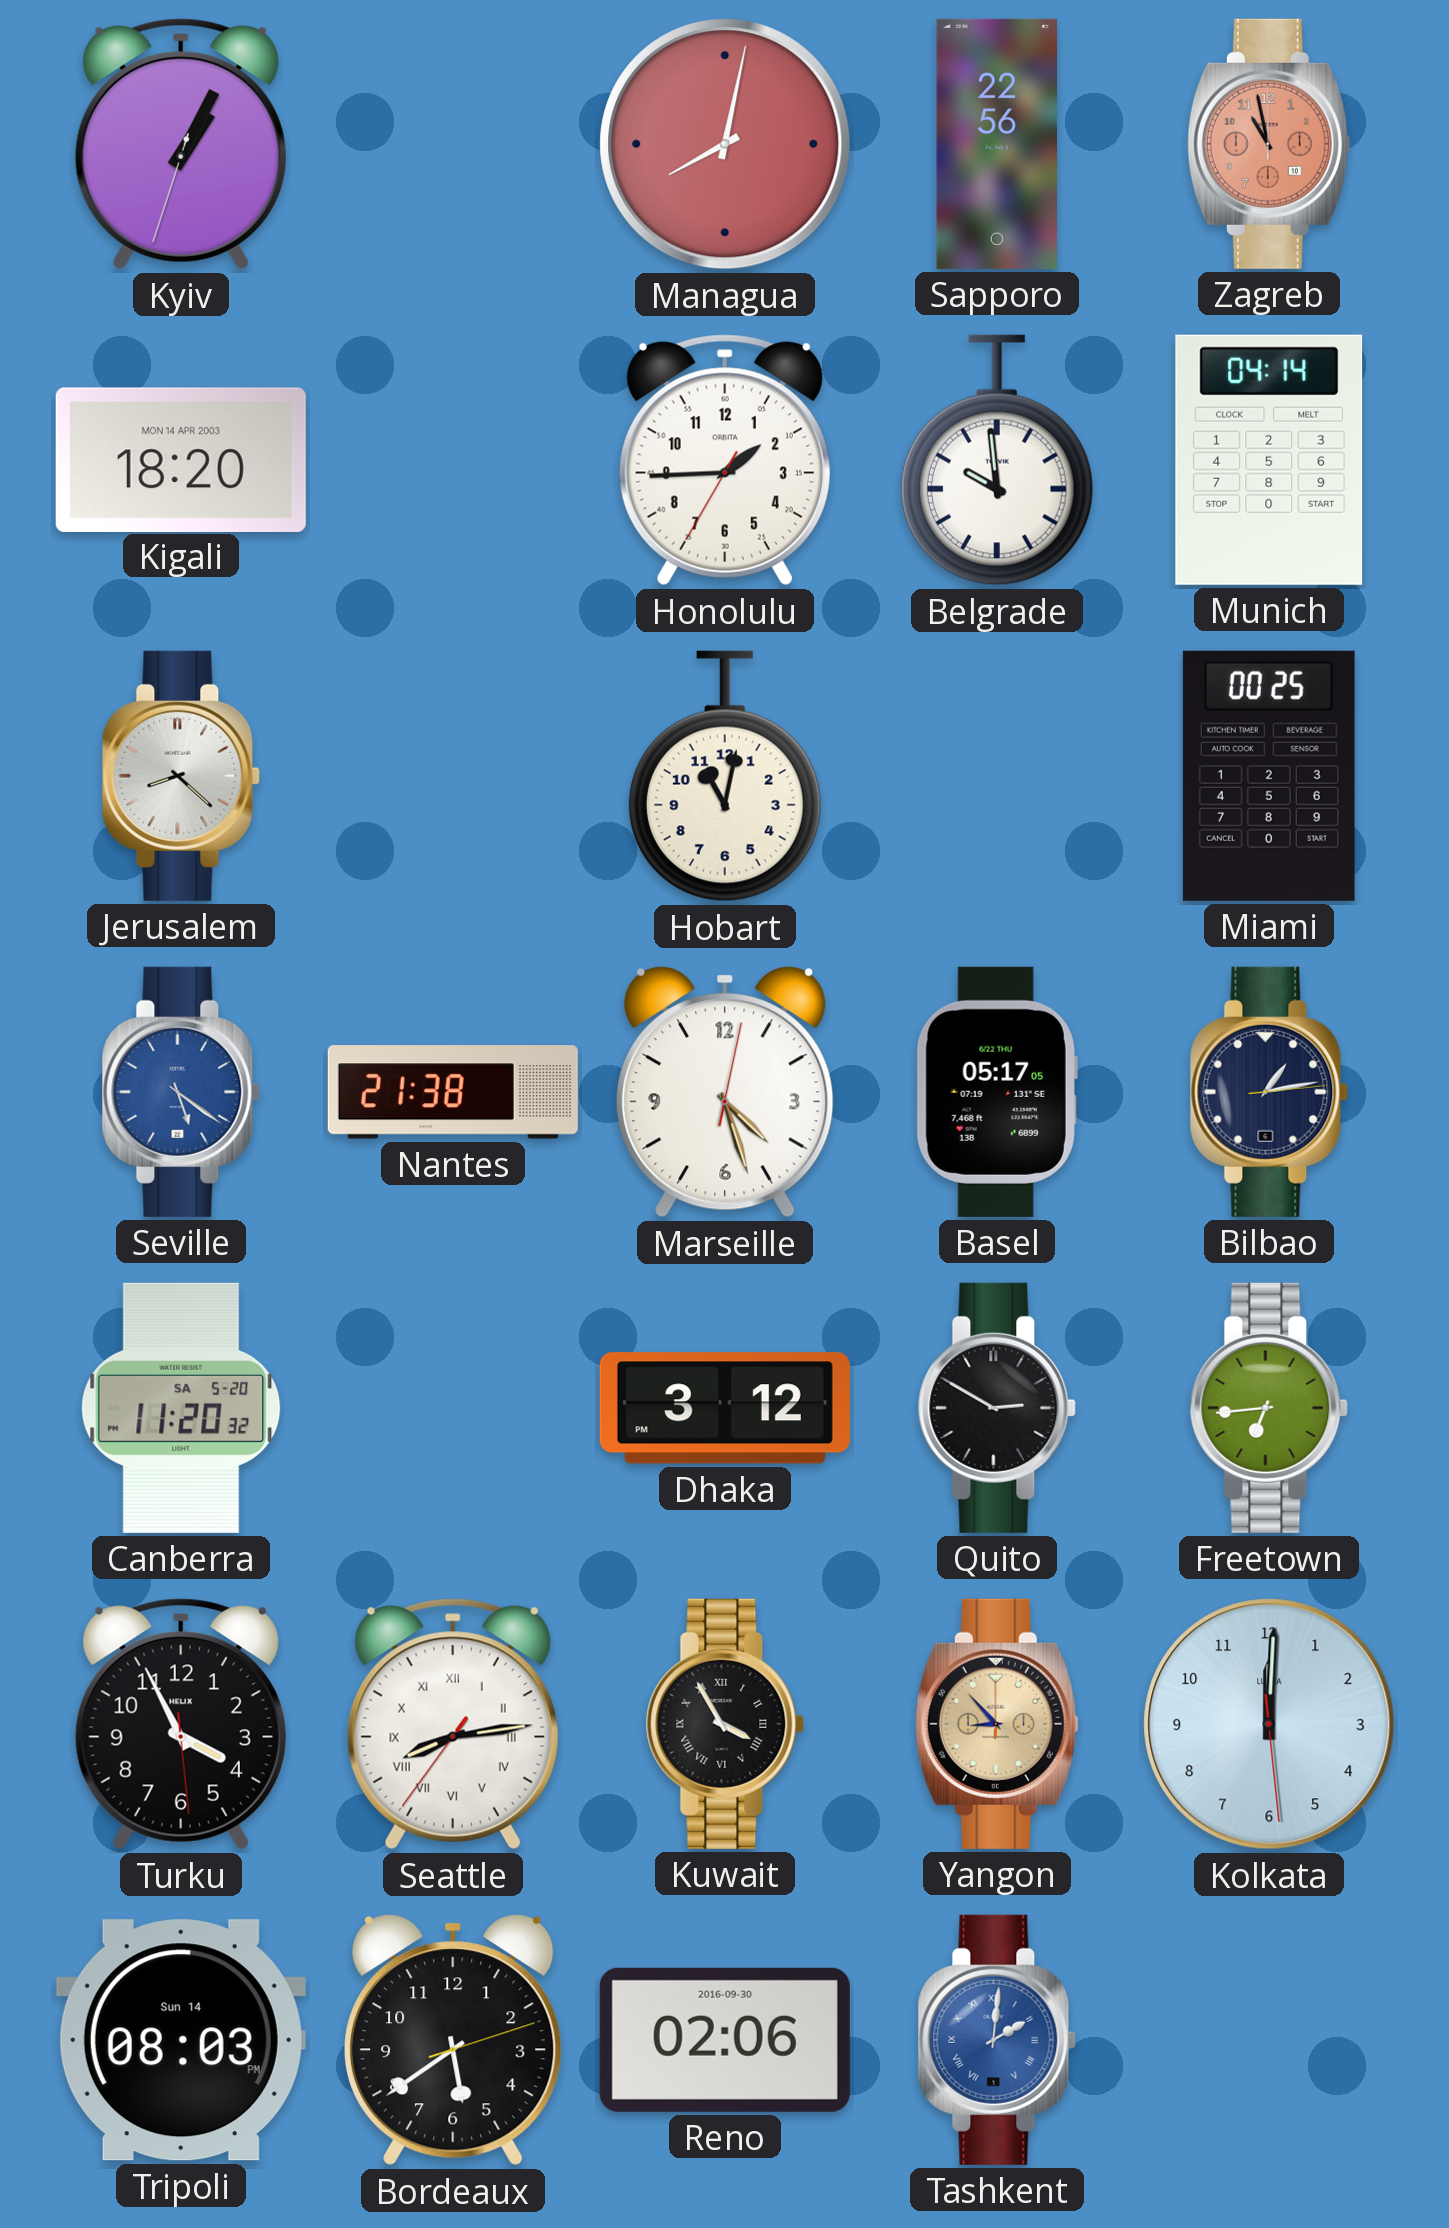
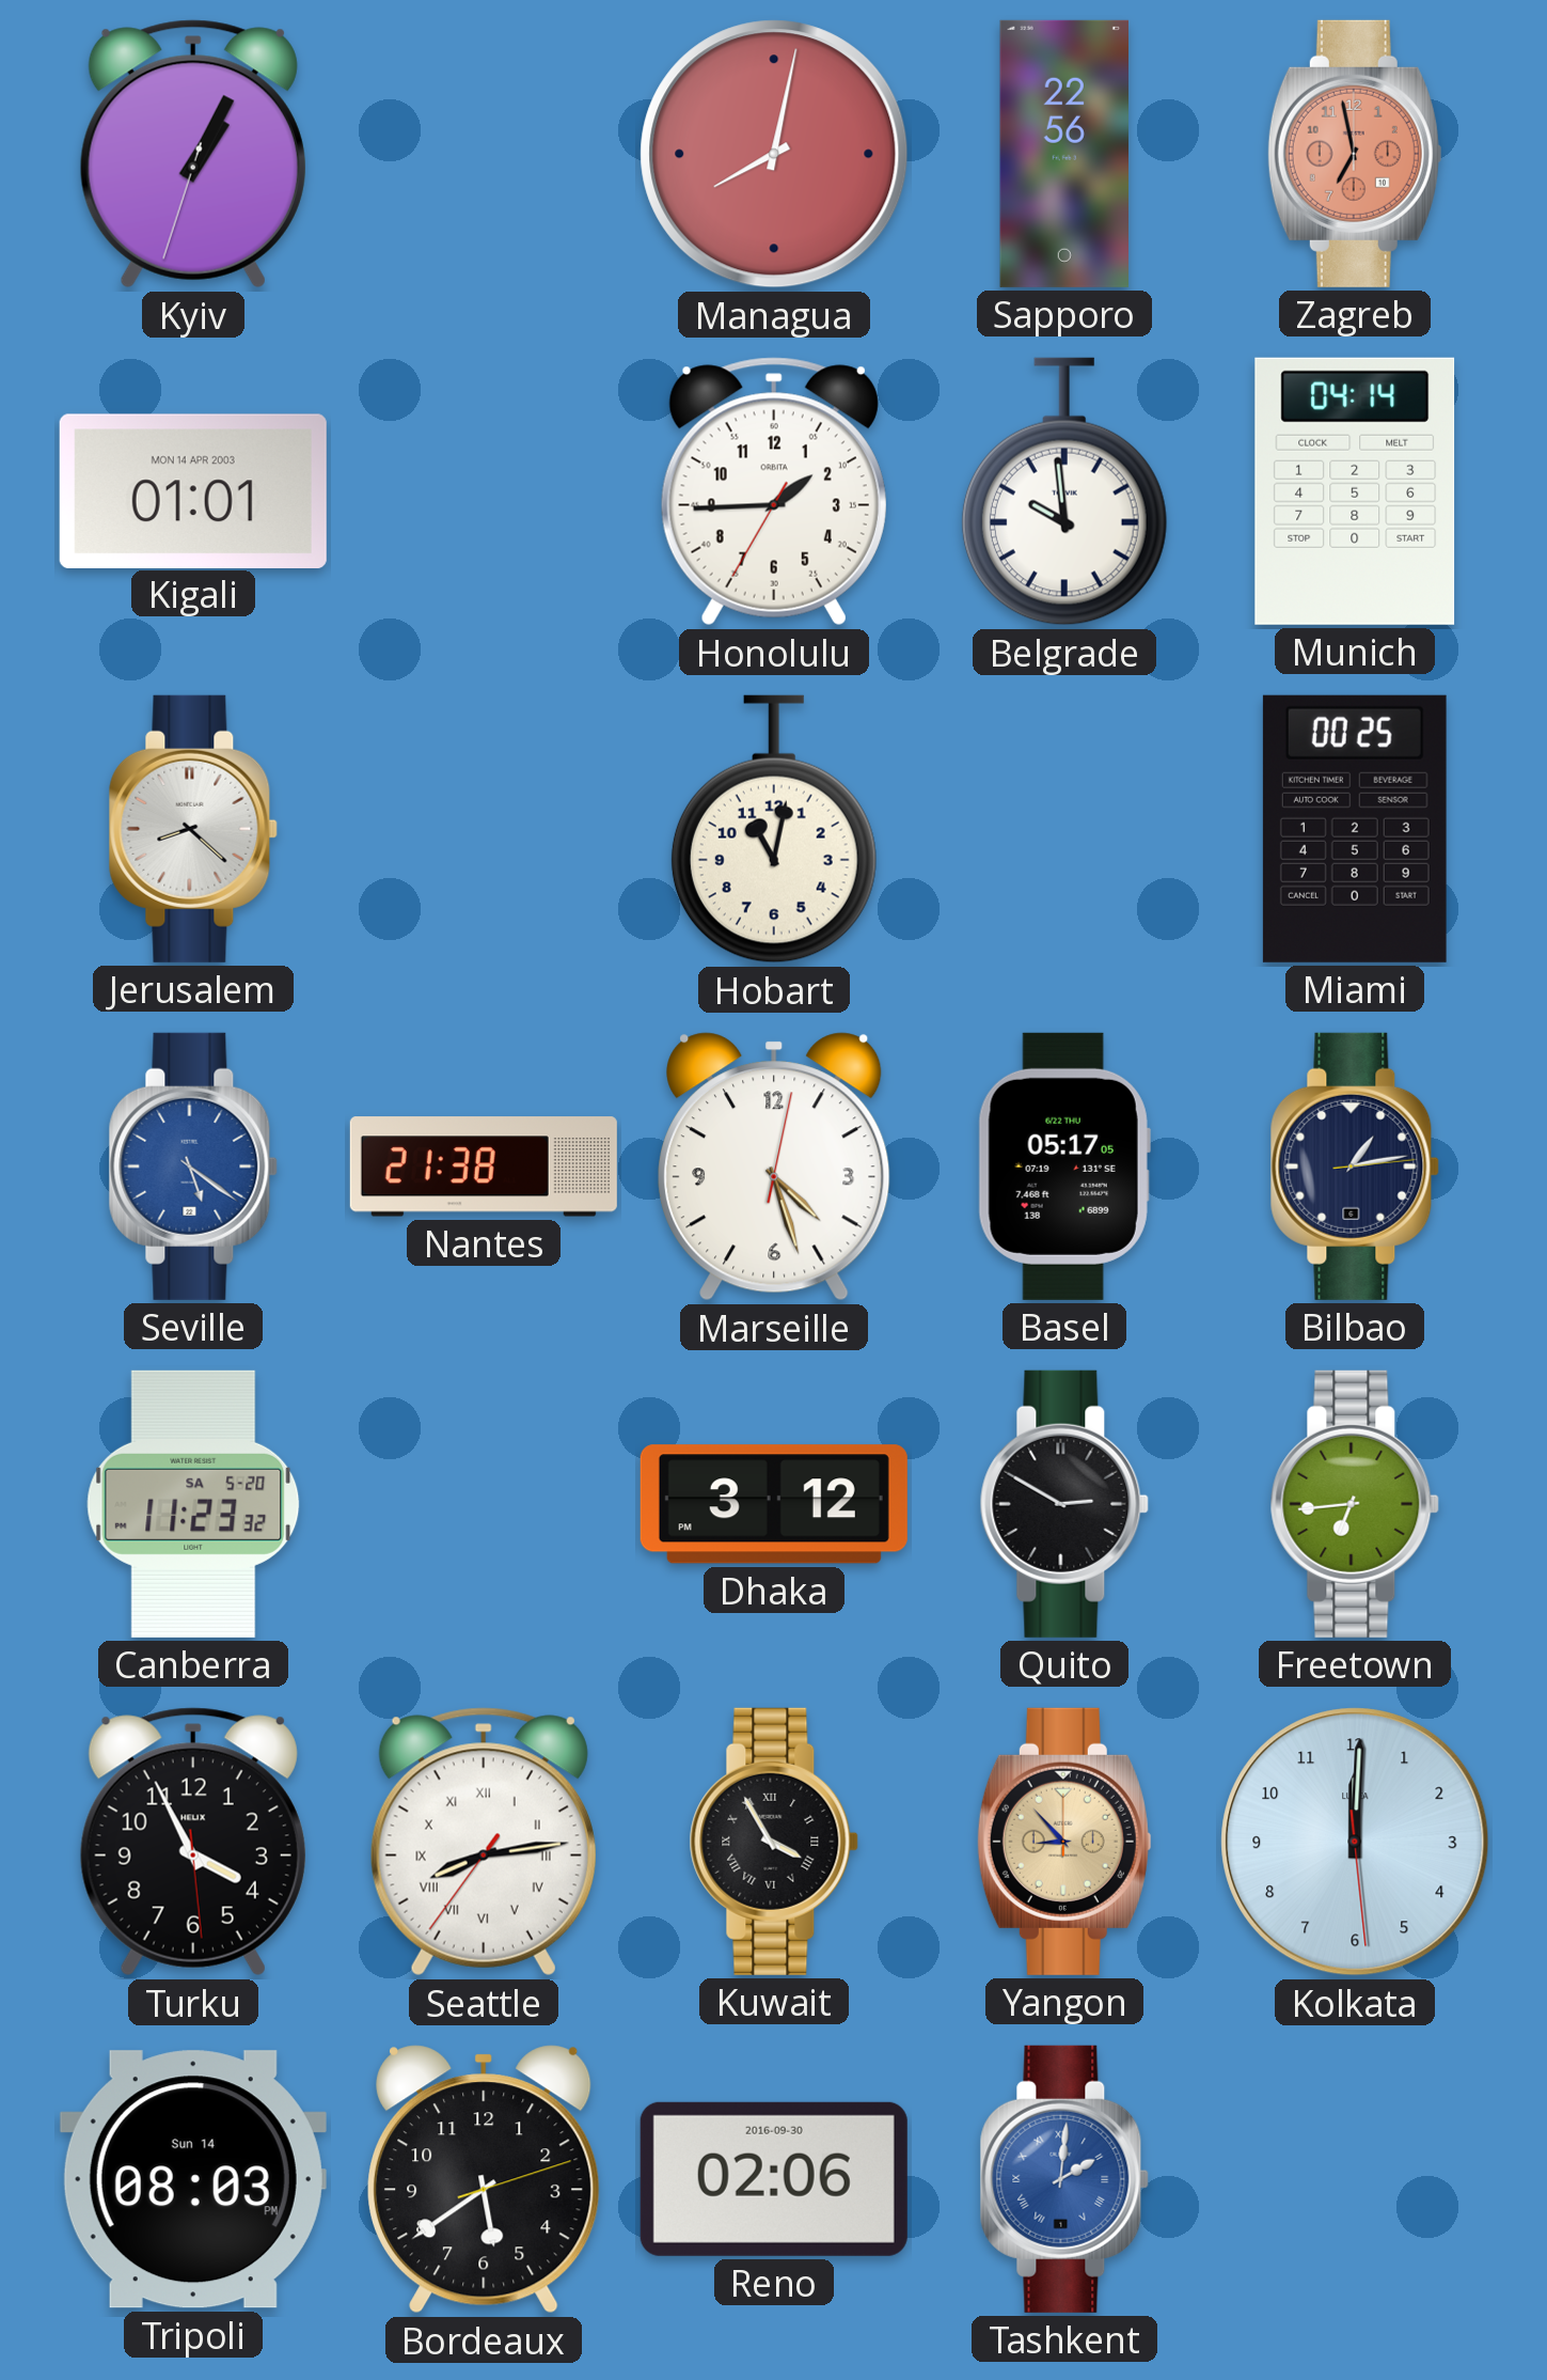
Zagreb: 10:58 -> 6:58 (1355, 154)
Kigali: 18:20 -> 01:01 (193, 490)
Canberra: 11:20 -> 11:23 (193, 1504)
